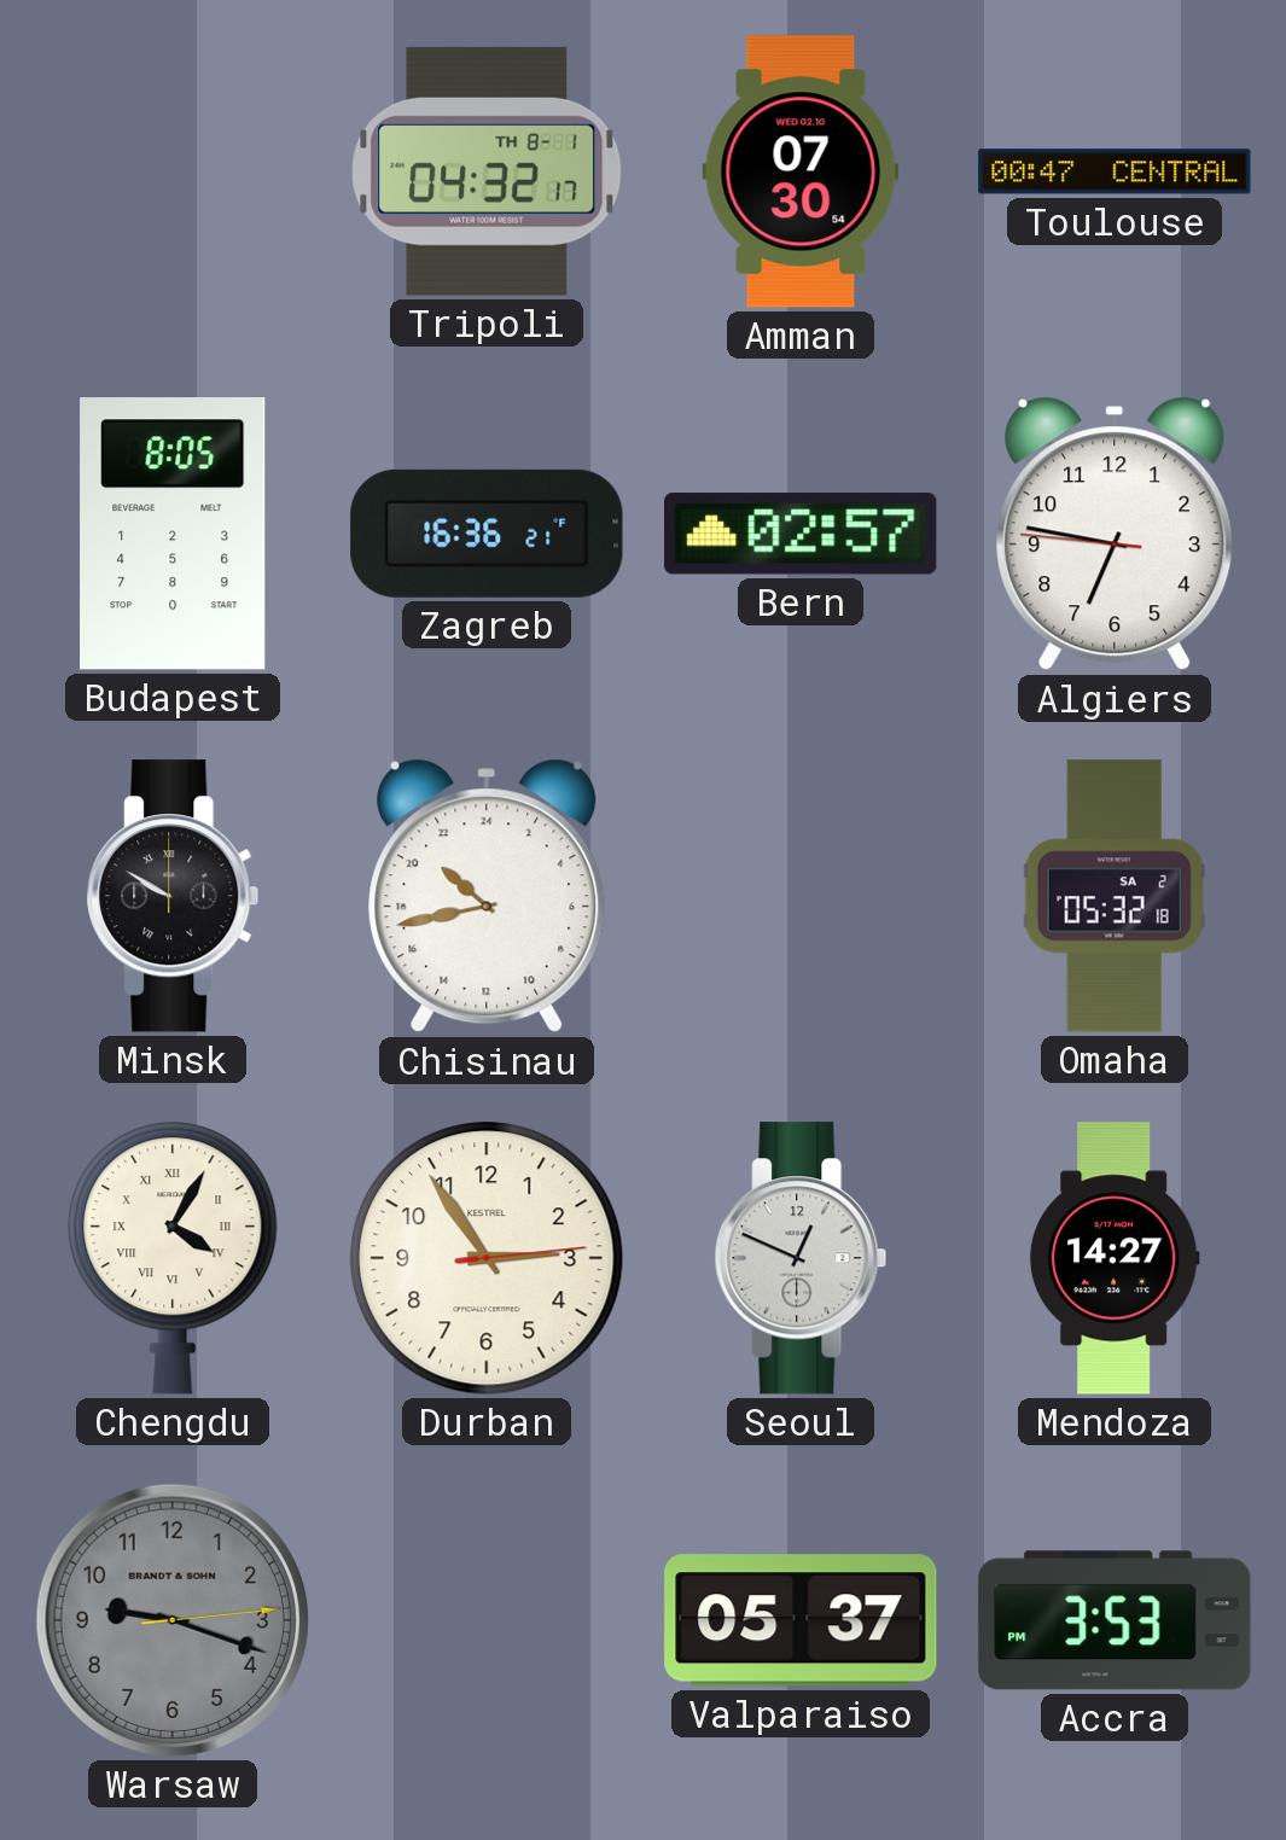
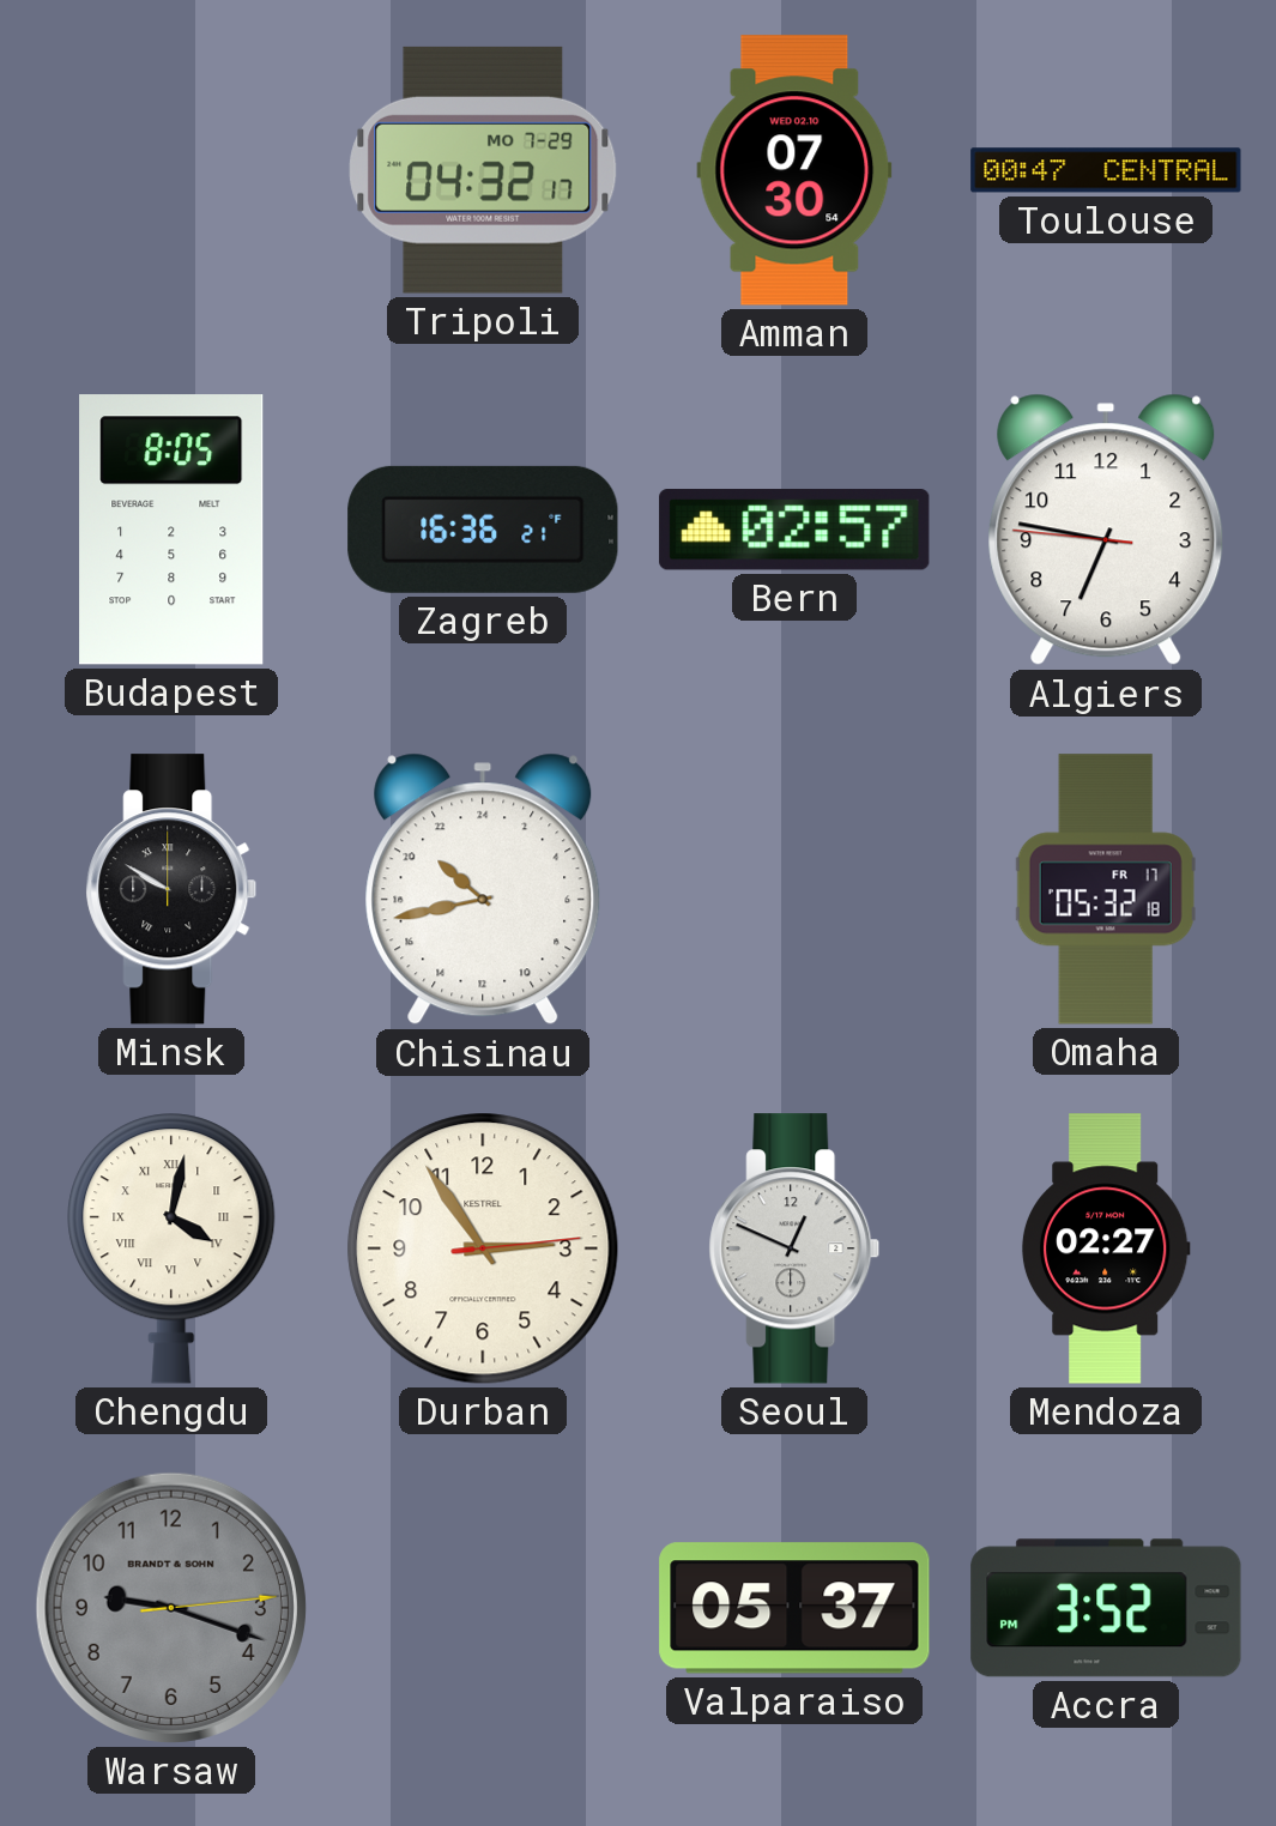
Tripoli date: TH 8-1 -> MO 7-29 (483, 170)
Omaha date: SA 2 -> FR 17 (1106, 889)
Chengdu: 4:05 -> 4:02 (171, 1248)
Mendoza: 14:27 -> 02:27 (1106, 1248)
Accra: 3:53 -> 3:52 (1106, 1608)
